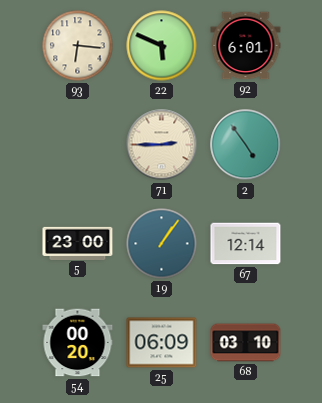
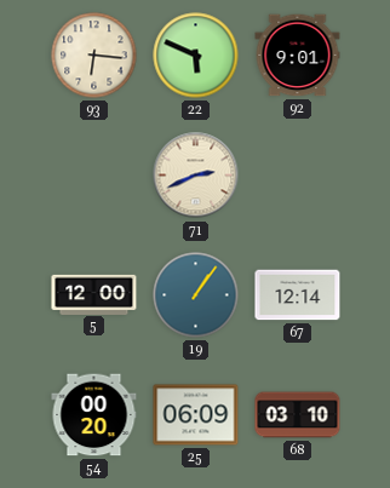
92: 6:01 -> 9:01 (298, 56)
71: 2:45 -> 2:41 (196, 176)
2: 4:54 -> none (246, 145)
5: 23:00 -> 12:00 (94, 294)
